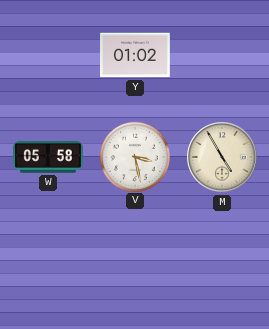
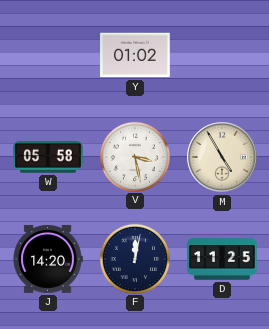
J: none -> 14:20 (48, 259)
F: none -> 12:02 (134, 258)
D: none -> 11:25 (222, 259)
